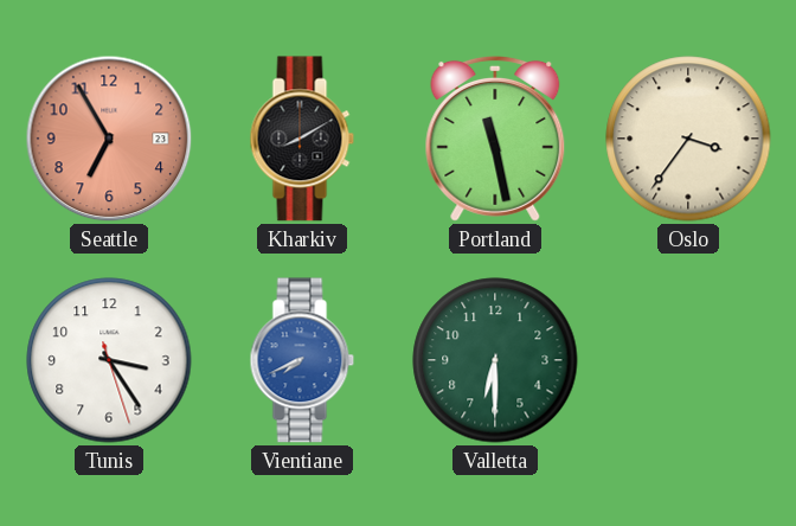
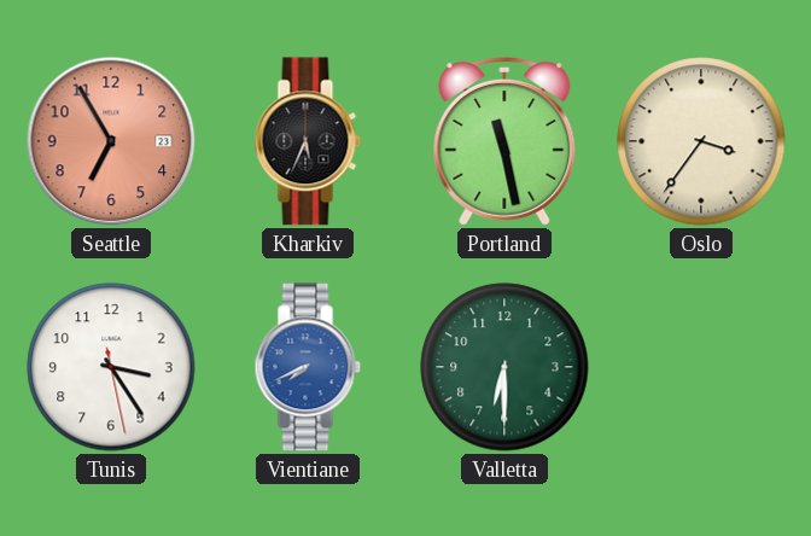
Kharkiv: 8:10 -> 5:34 (308, 141)
Tunis: 3:24:27 -> 3:24:28 (111, 367)
